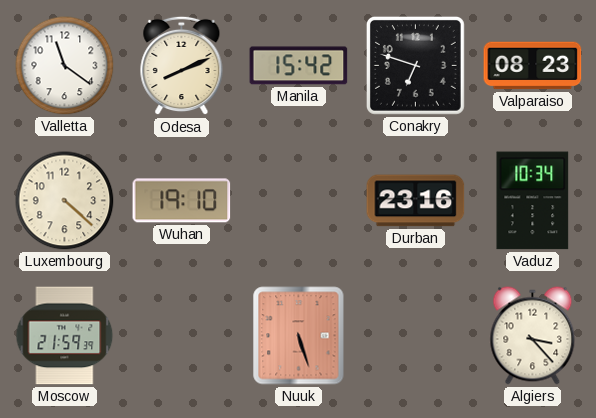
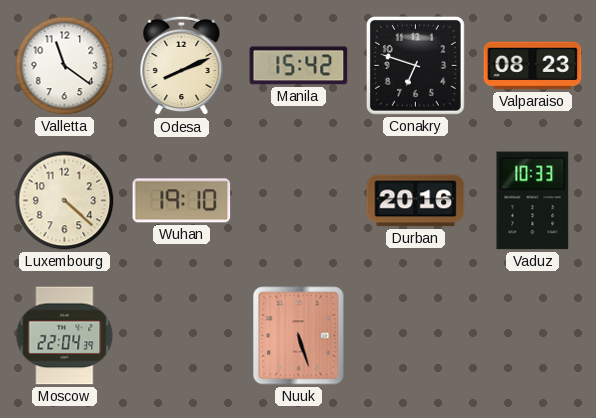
Durban: 23:16 -> 20:16 (416, 201)
Vaduz: 10:34 -> 10:33 (533, 201)
Moscow: 21:59 -> 22:04 (65, 336)
Algiers: 3:23 -> none (533, 336)
